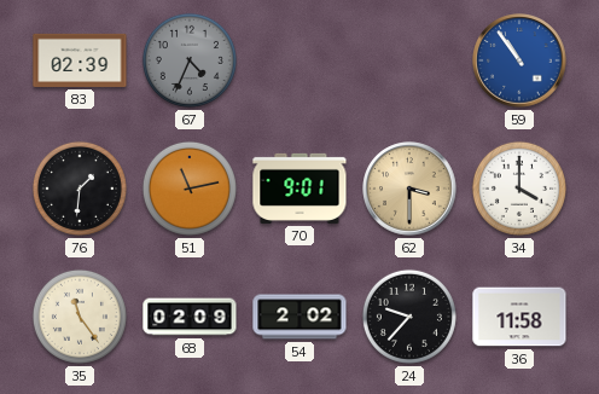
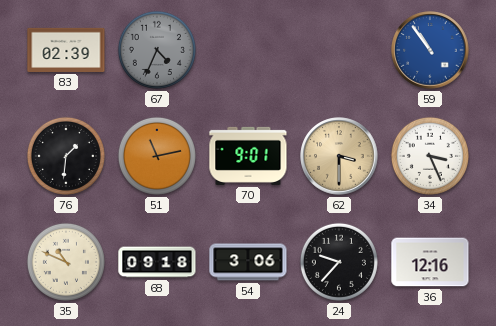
34: 4:00 -> 3:26 (430, 156)
35: 11:24 -> 10:49 (66, 262)
68: 02:09 -> 09:18 (157, 262)
54: 2:02 -> 3:06 (248, 262)
36: 11:58 -> 12:16 (430, 262)
